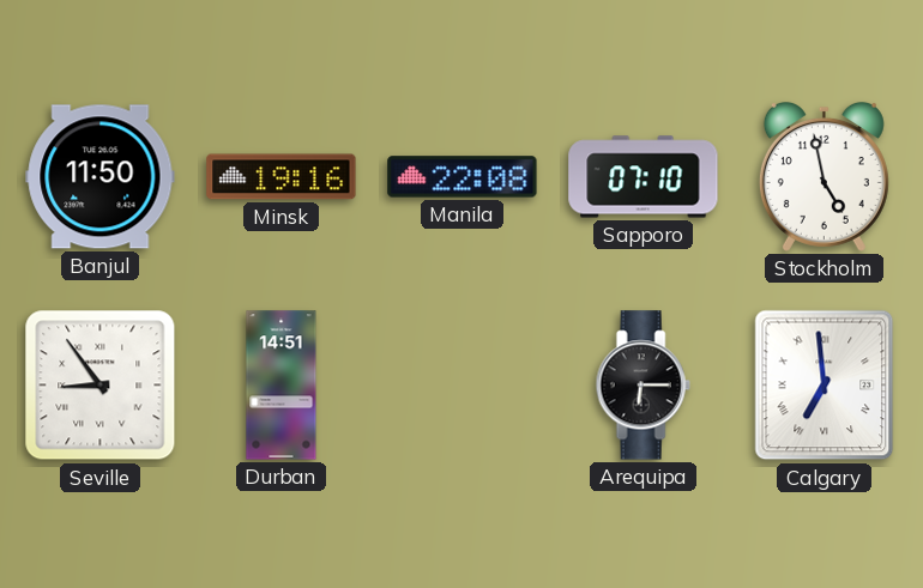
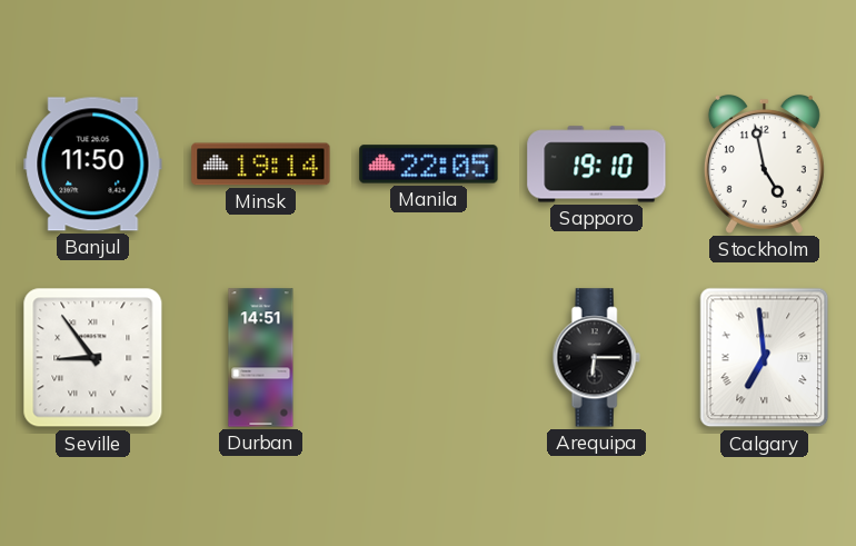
Minsk: 19:16 -> 19:14 (261, 165)
Manila: 22:08 -> 22:05 (429, 165)
Sapporo: 07:10 -> 19:10 (597, 165)
